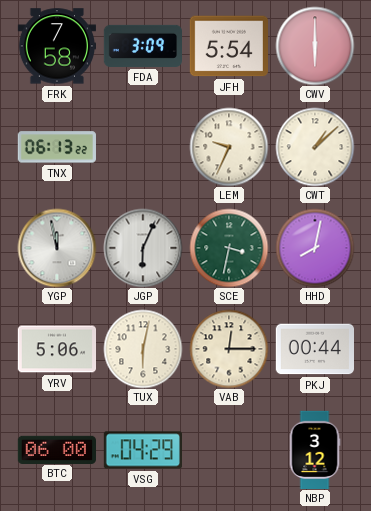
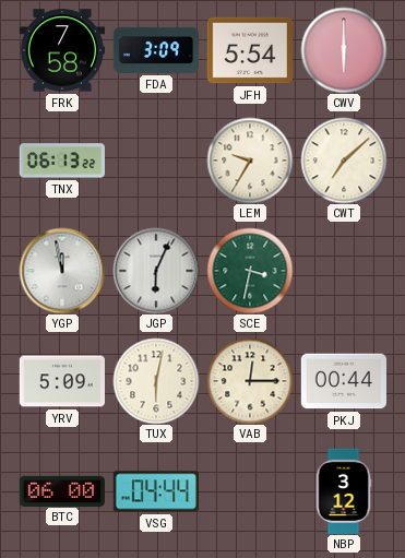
LEM: 9:34 -> 9:35 (250, 161)
CWT: 1:08 -> 7:08 (344, 161)
HHD: 8:02 -> none (315, 248)
YRV: 5:06 -> 5:09 (61, 381)
VSG: 04:29 -> 04:44 (155, 491)
